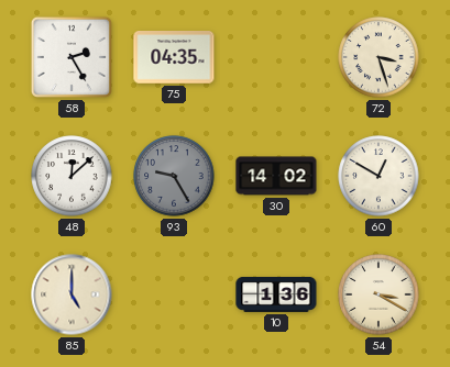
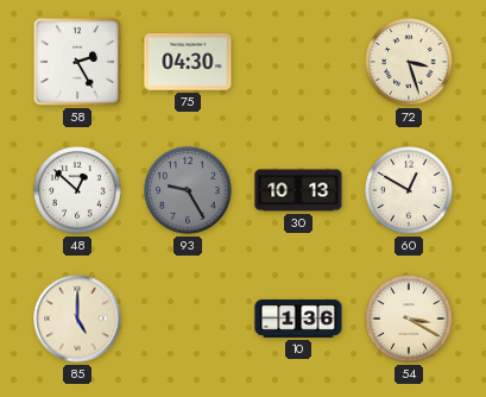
75: 04:35 -> 04:30 (188, 62)
48: 12:08 -> 12:52 (77, 190)
30: 14:02 -> 10:13 (298, 190)
